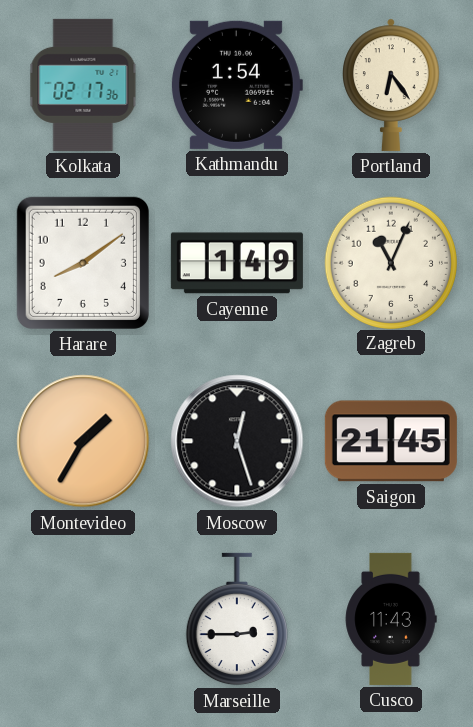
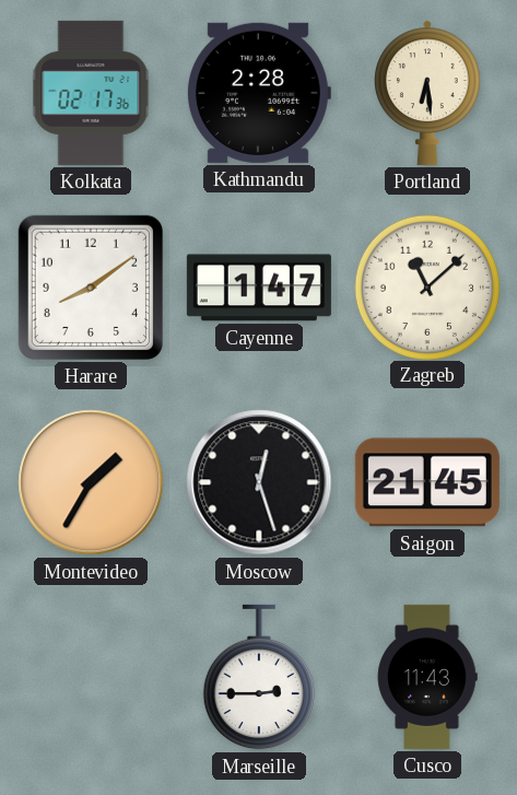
Kathmandu: 1:54 -> 2:28 (258, 93)
Portland: 6:24 -> 6:29 (428, 93)
Cayenne: 1:49 -> 1:47 (259, 288)
Zagreb: 11:04 -> 11:08 (426, 287)
